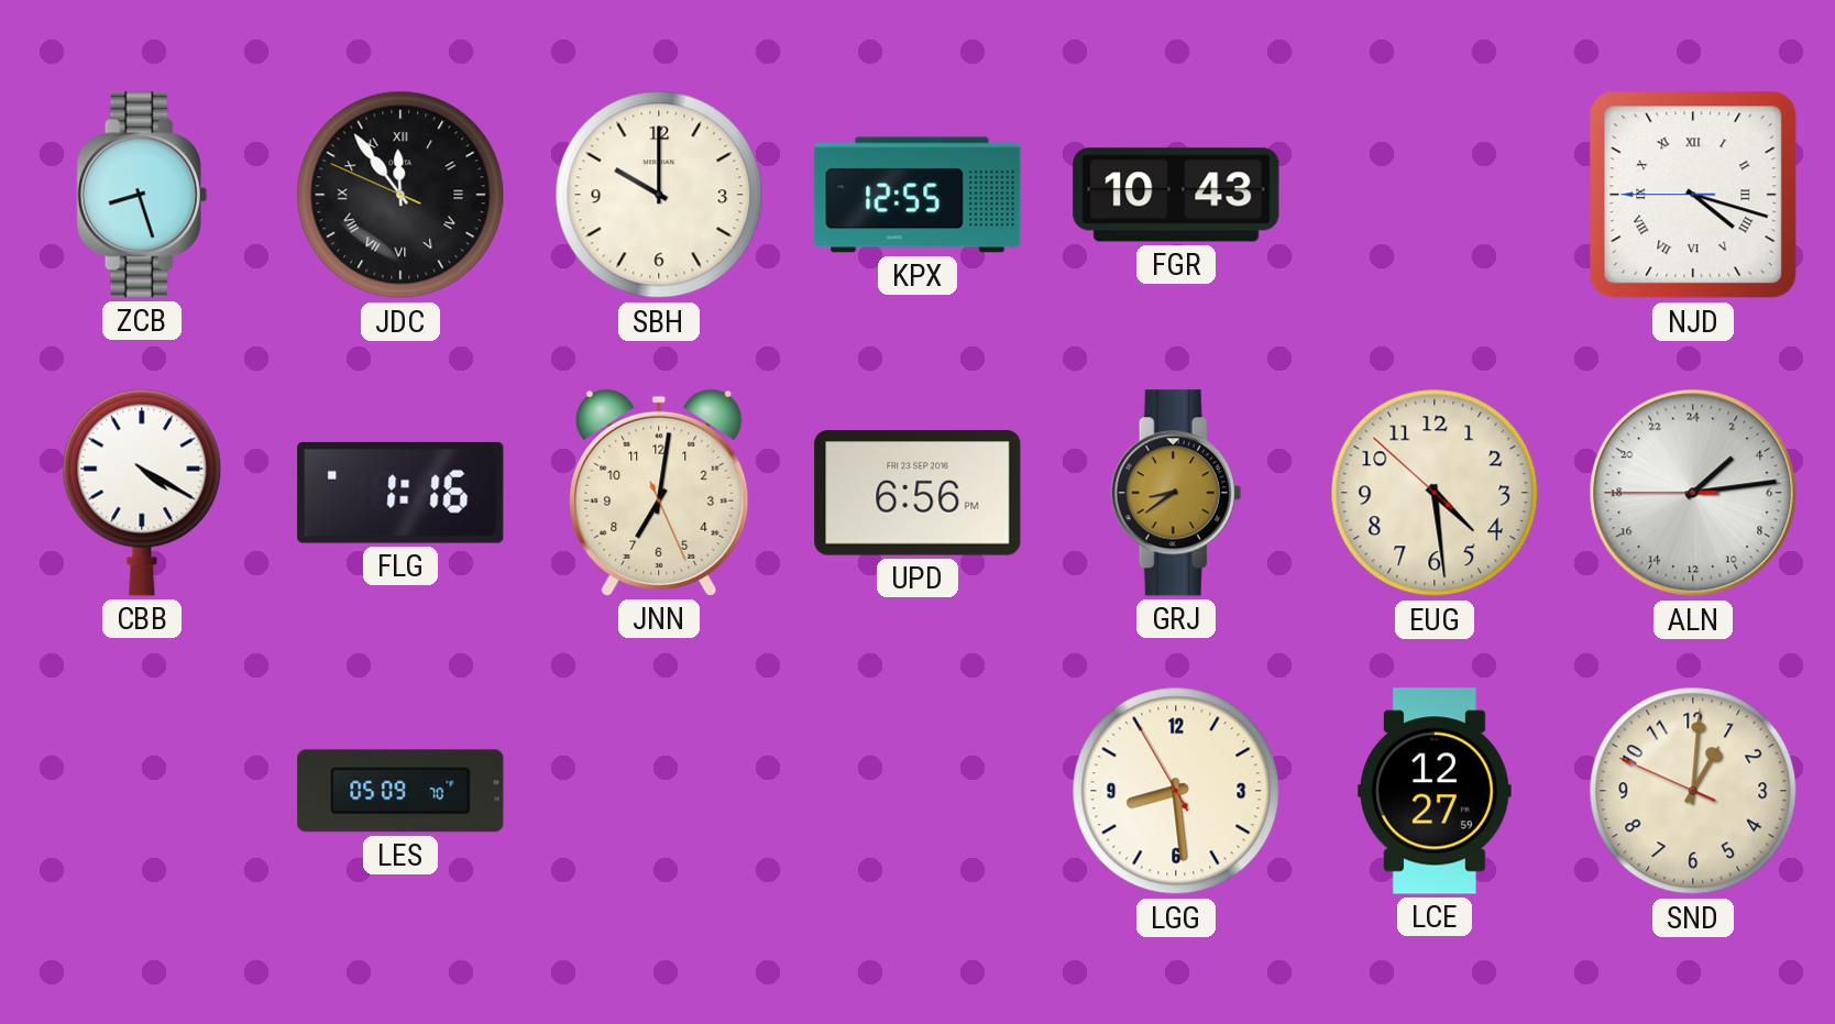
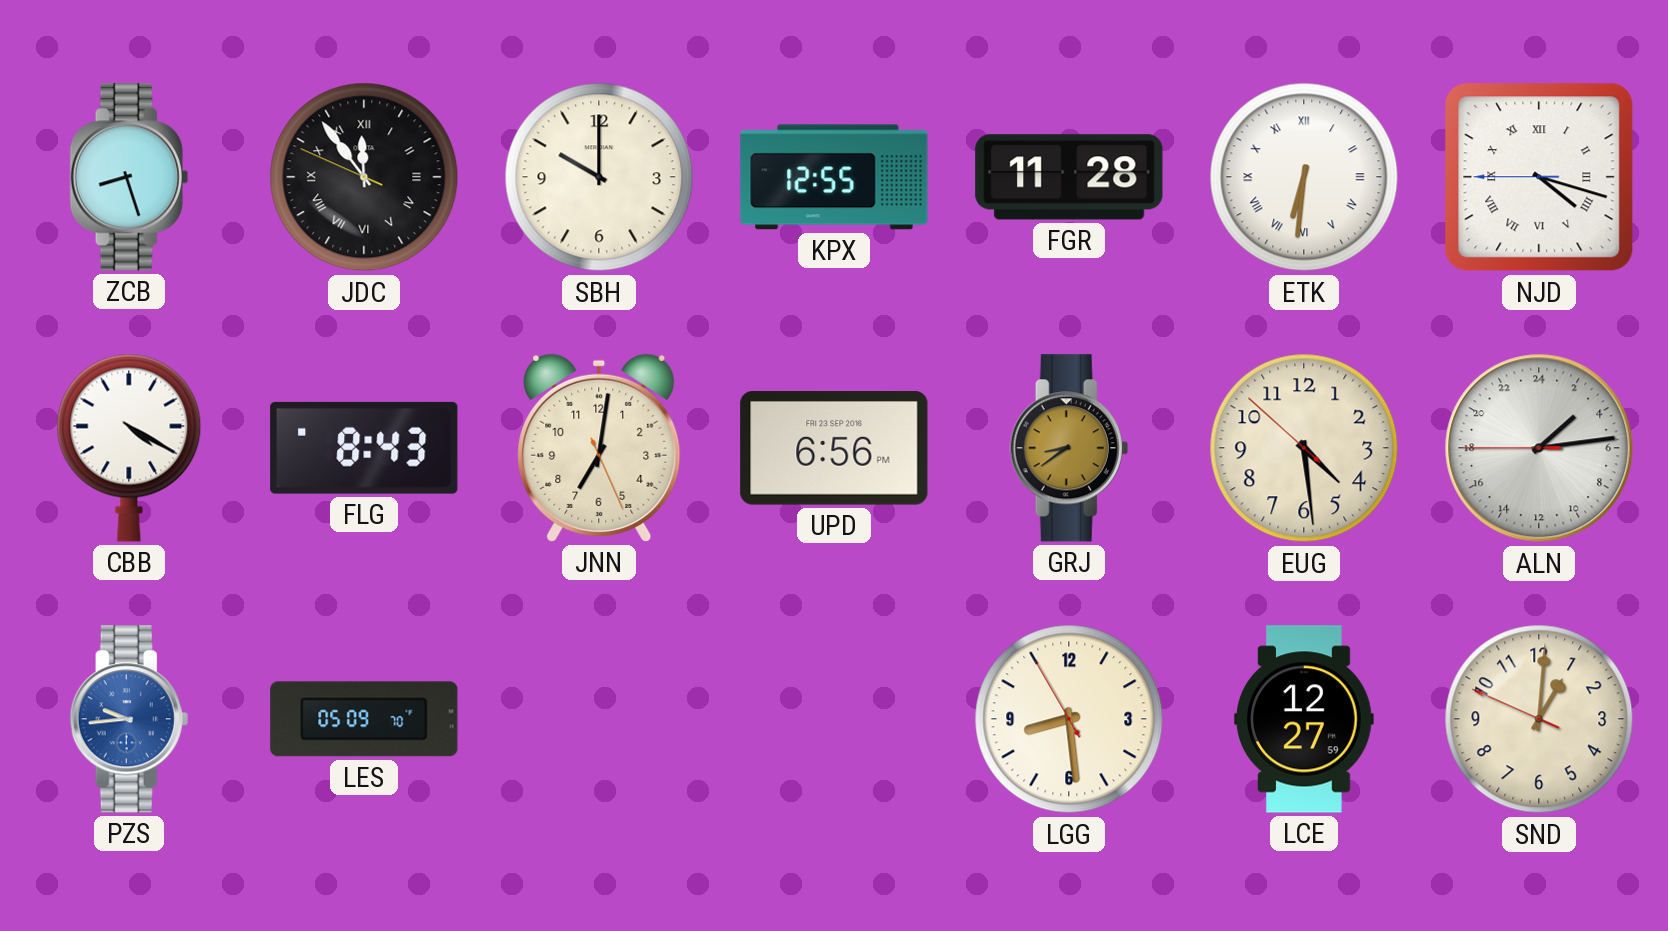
FGR: 10:43 -> 11:28 (1069, 177)
ETK: none -> 6:31 (1304, 177)
FLG: 1:16 -> 8:43 (364, 448)
PZS: none -> 9:44 (129, 719)
